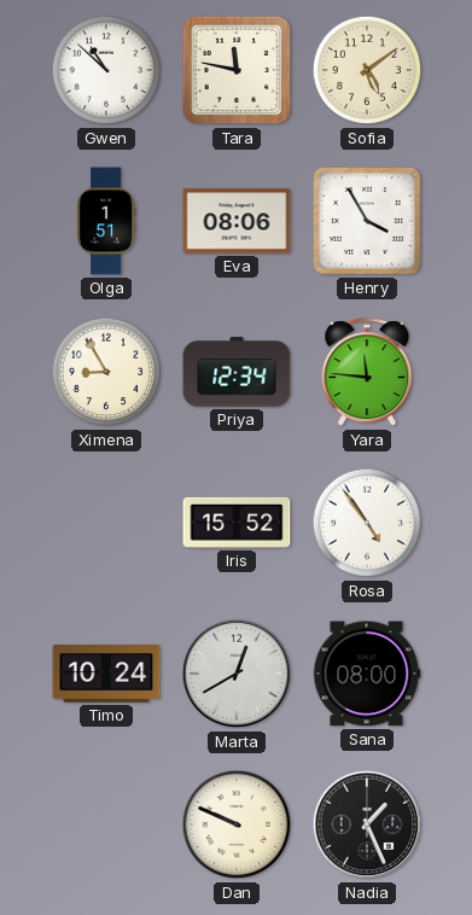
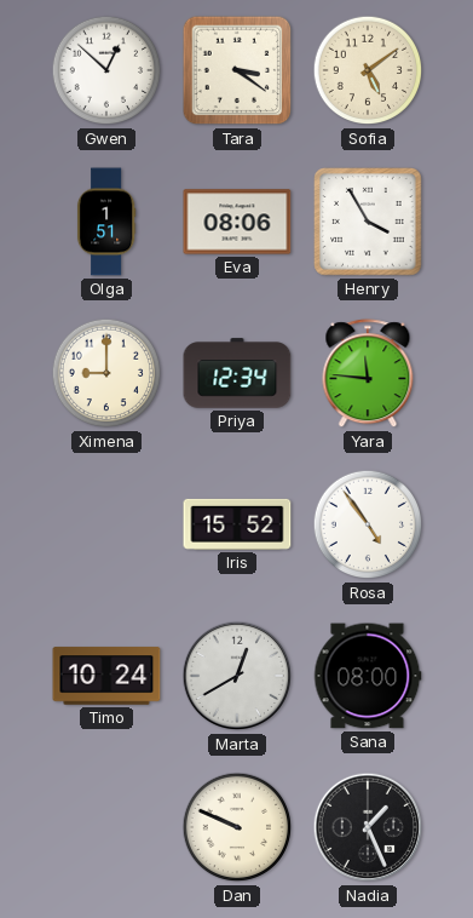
Gwen: 10:52 -> 12:52 (106, 70)
Tara: 11:47 -> 3:21 (237, 70)
Ximena: 8:55 -> 9:00 (106, 373)
